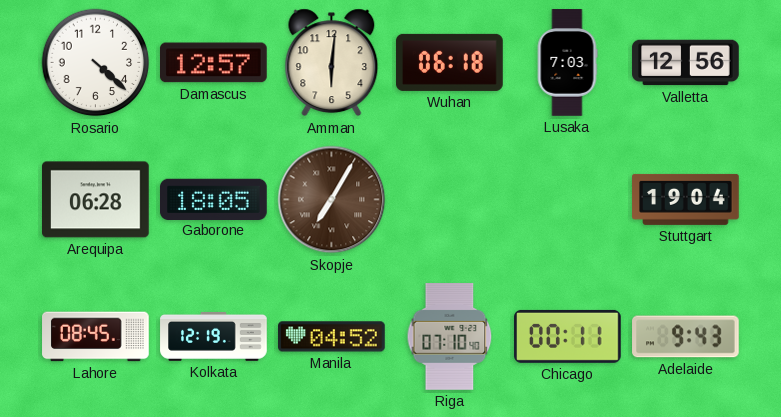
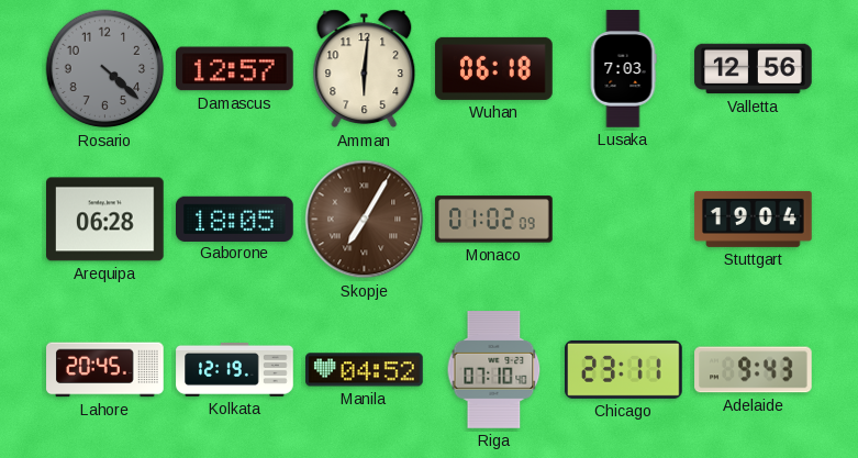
Rosario dial: white -> grey (105, 69)
Monaco: none -> 01:02 (494, 220)
Lahore: 08:45 -> 20:45 (105, 370)
Chicago: 00:11 -> 23:11 (624, 369)
